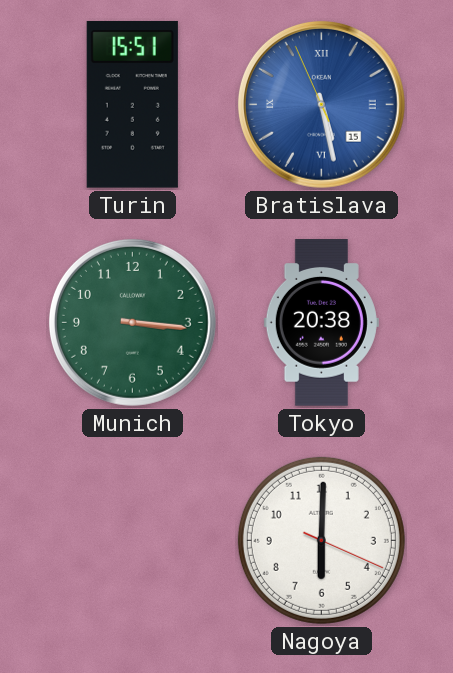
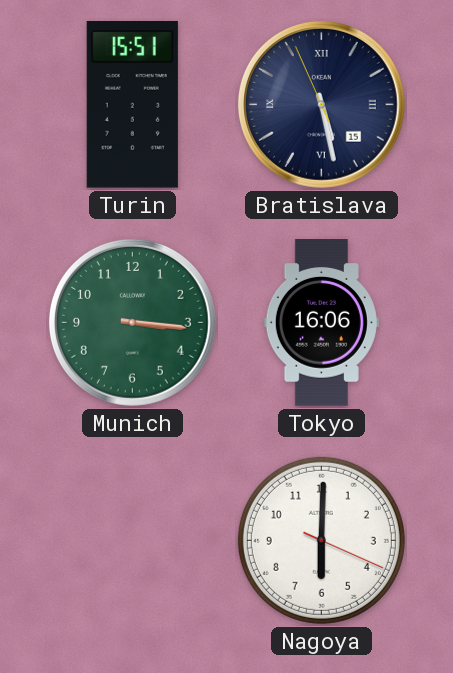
Bratislava dial: blue -> navy (321, 104)
Tokyo: 20:38 -> 16:06 (321, 323)
